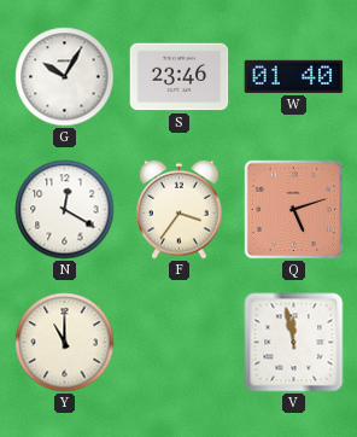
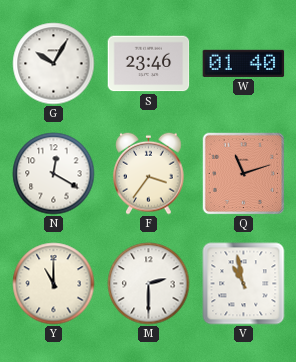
Q: 5:12 -> 11:12 (243, 173)
M: none -> 2:30 (149, 284)
V: 11:58 -> 10:58 (244, 284)
